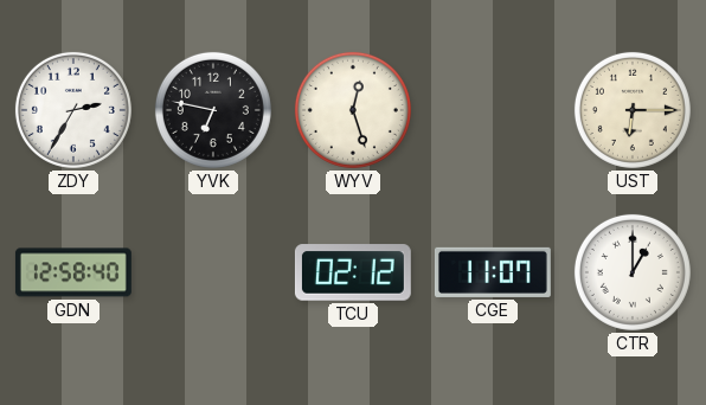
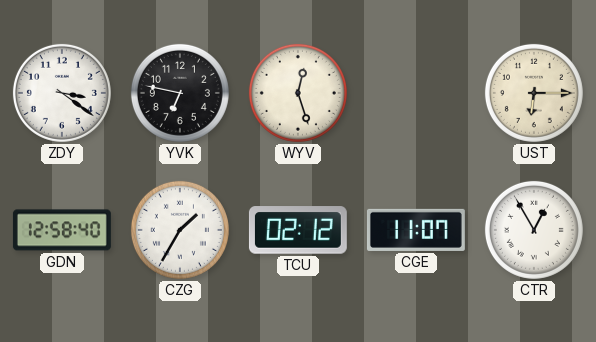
ZDY: 2:35 -> 3:21 (62, 93)
CZG: none -> 1:35 (180, 230)
CTR: 1:00 -> 12:55 (534, 230)
